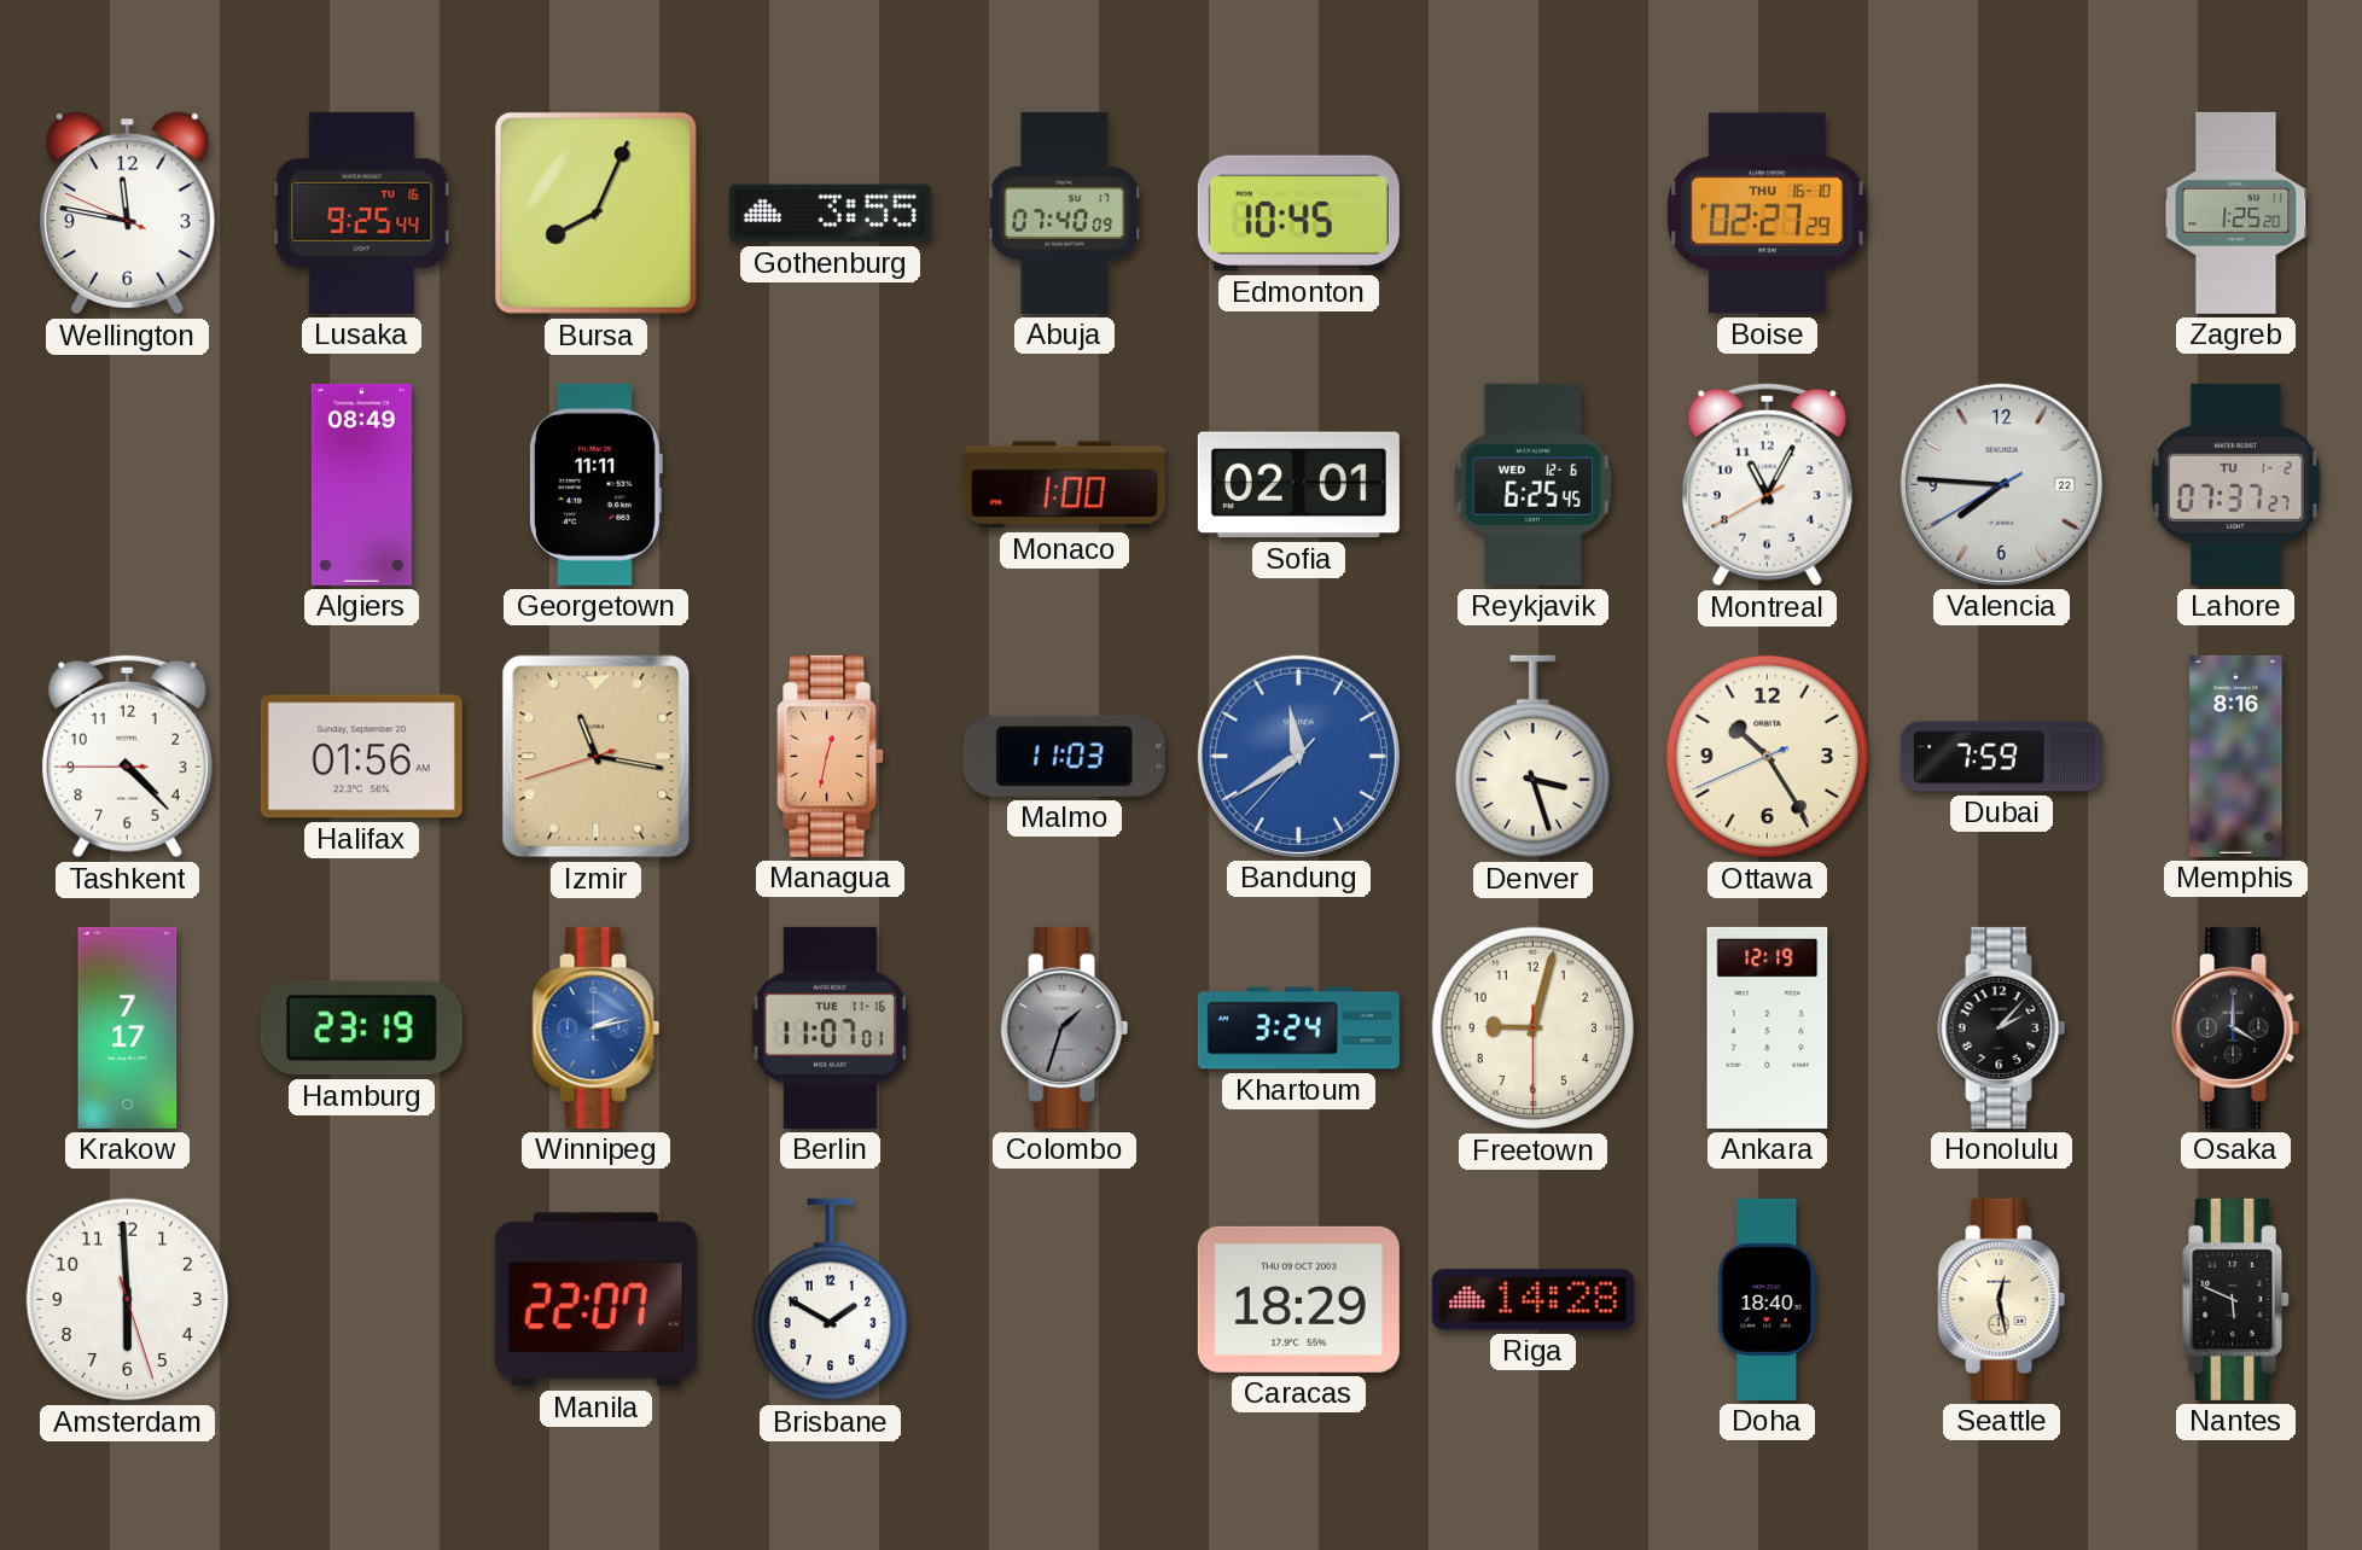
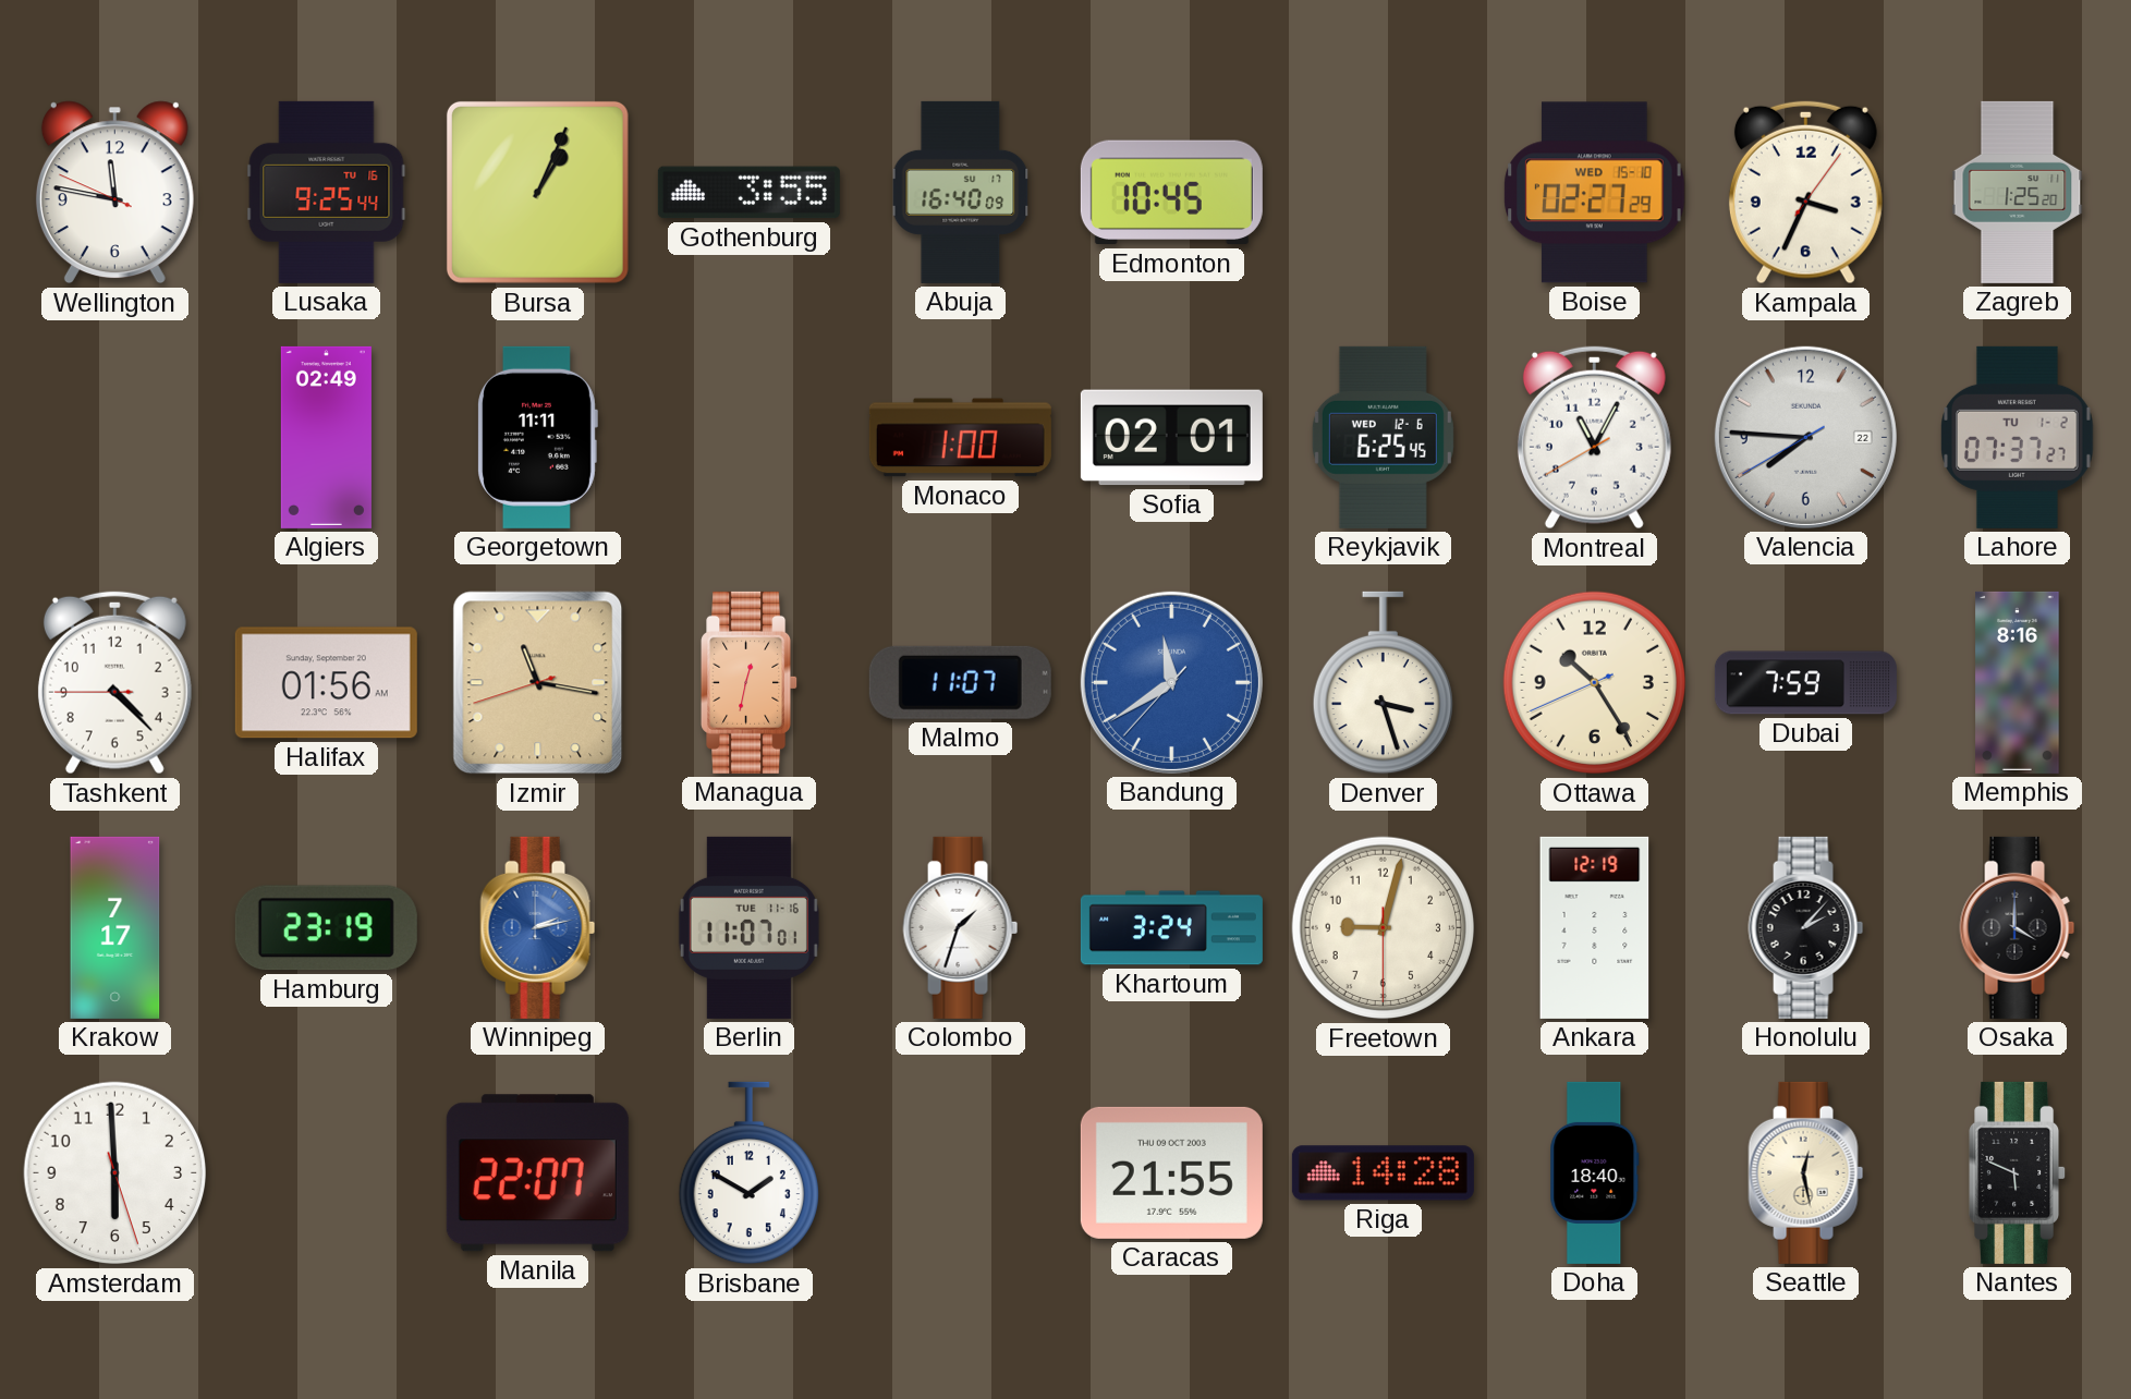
Bursa: 8:04 -> 1:04 (537, 192)
Abuja: 07:40 -> 16:40 (961, 192)
Boise date: THU 16-10 -> WED 15-10 (1595, 193)
Kampala: none -> 3:34 (1805, 193)
Algiers: 08:49 -> 02:49 (326, 437)
Malmo: 11:03 -> 11:07 (960, 682)
Colombo dial: grey -> white (961, 927)
Caracas: 18:29 -> 21:55 (1171, 1172)
